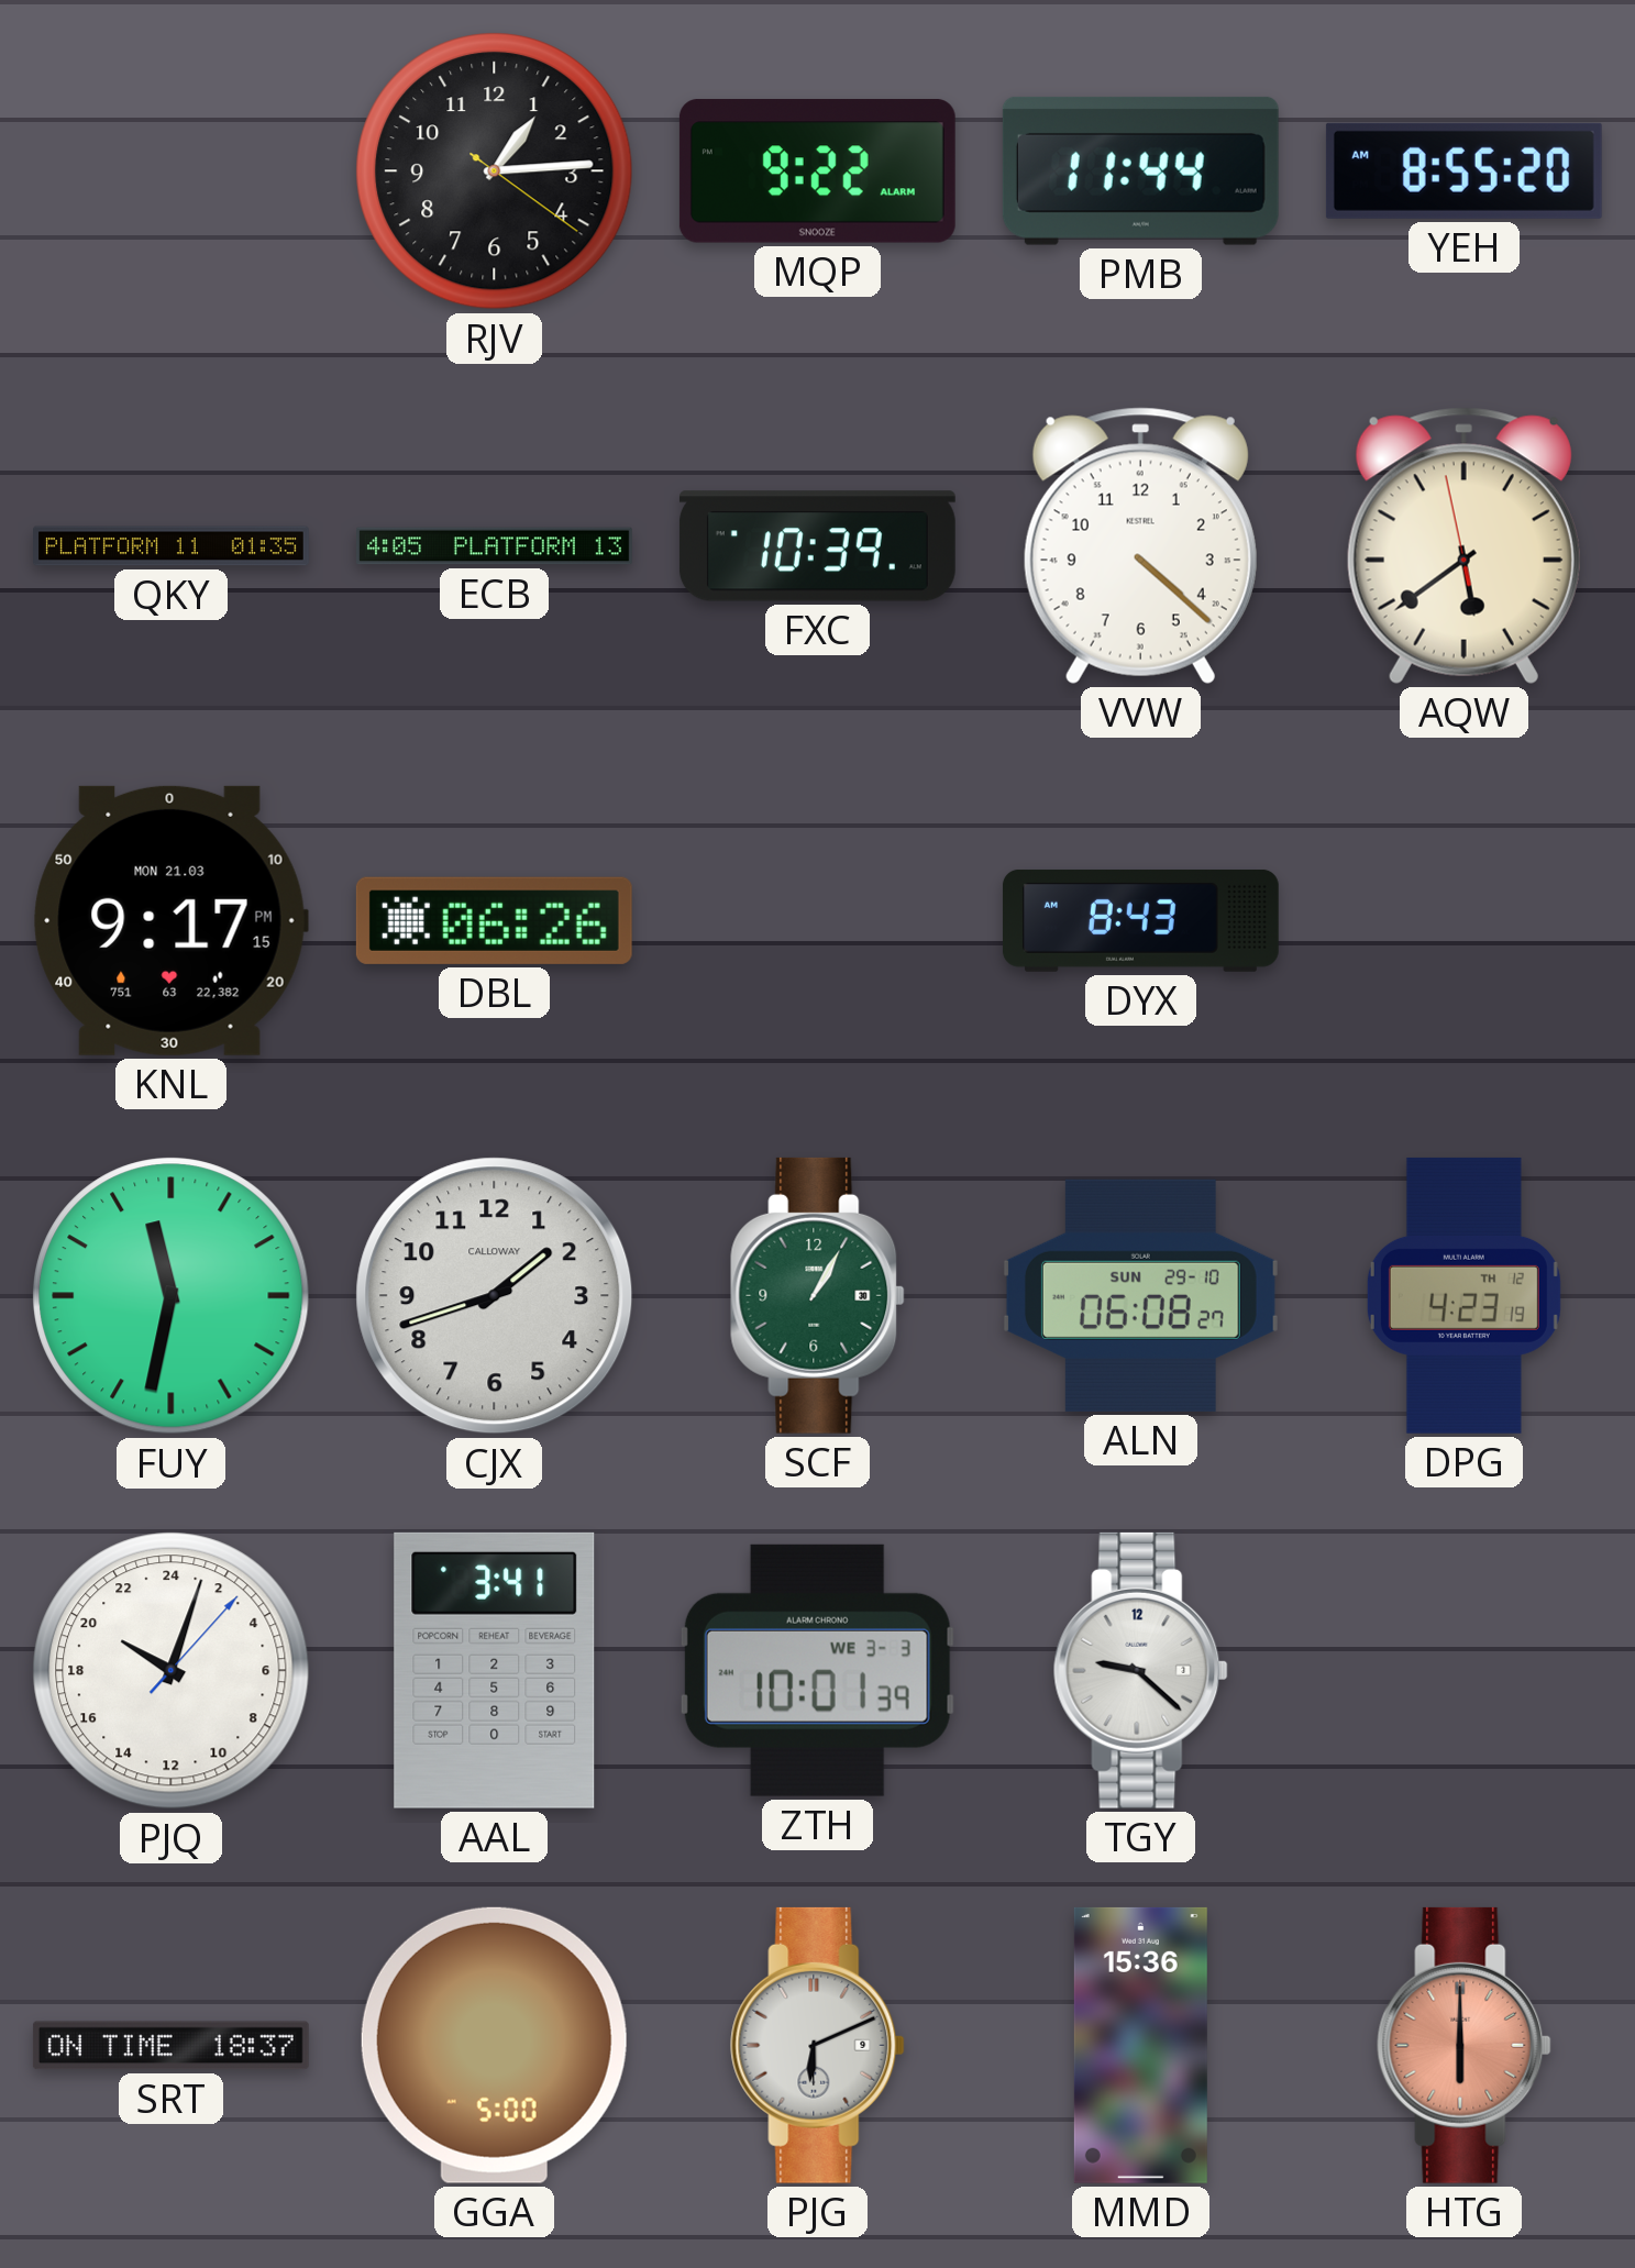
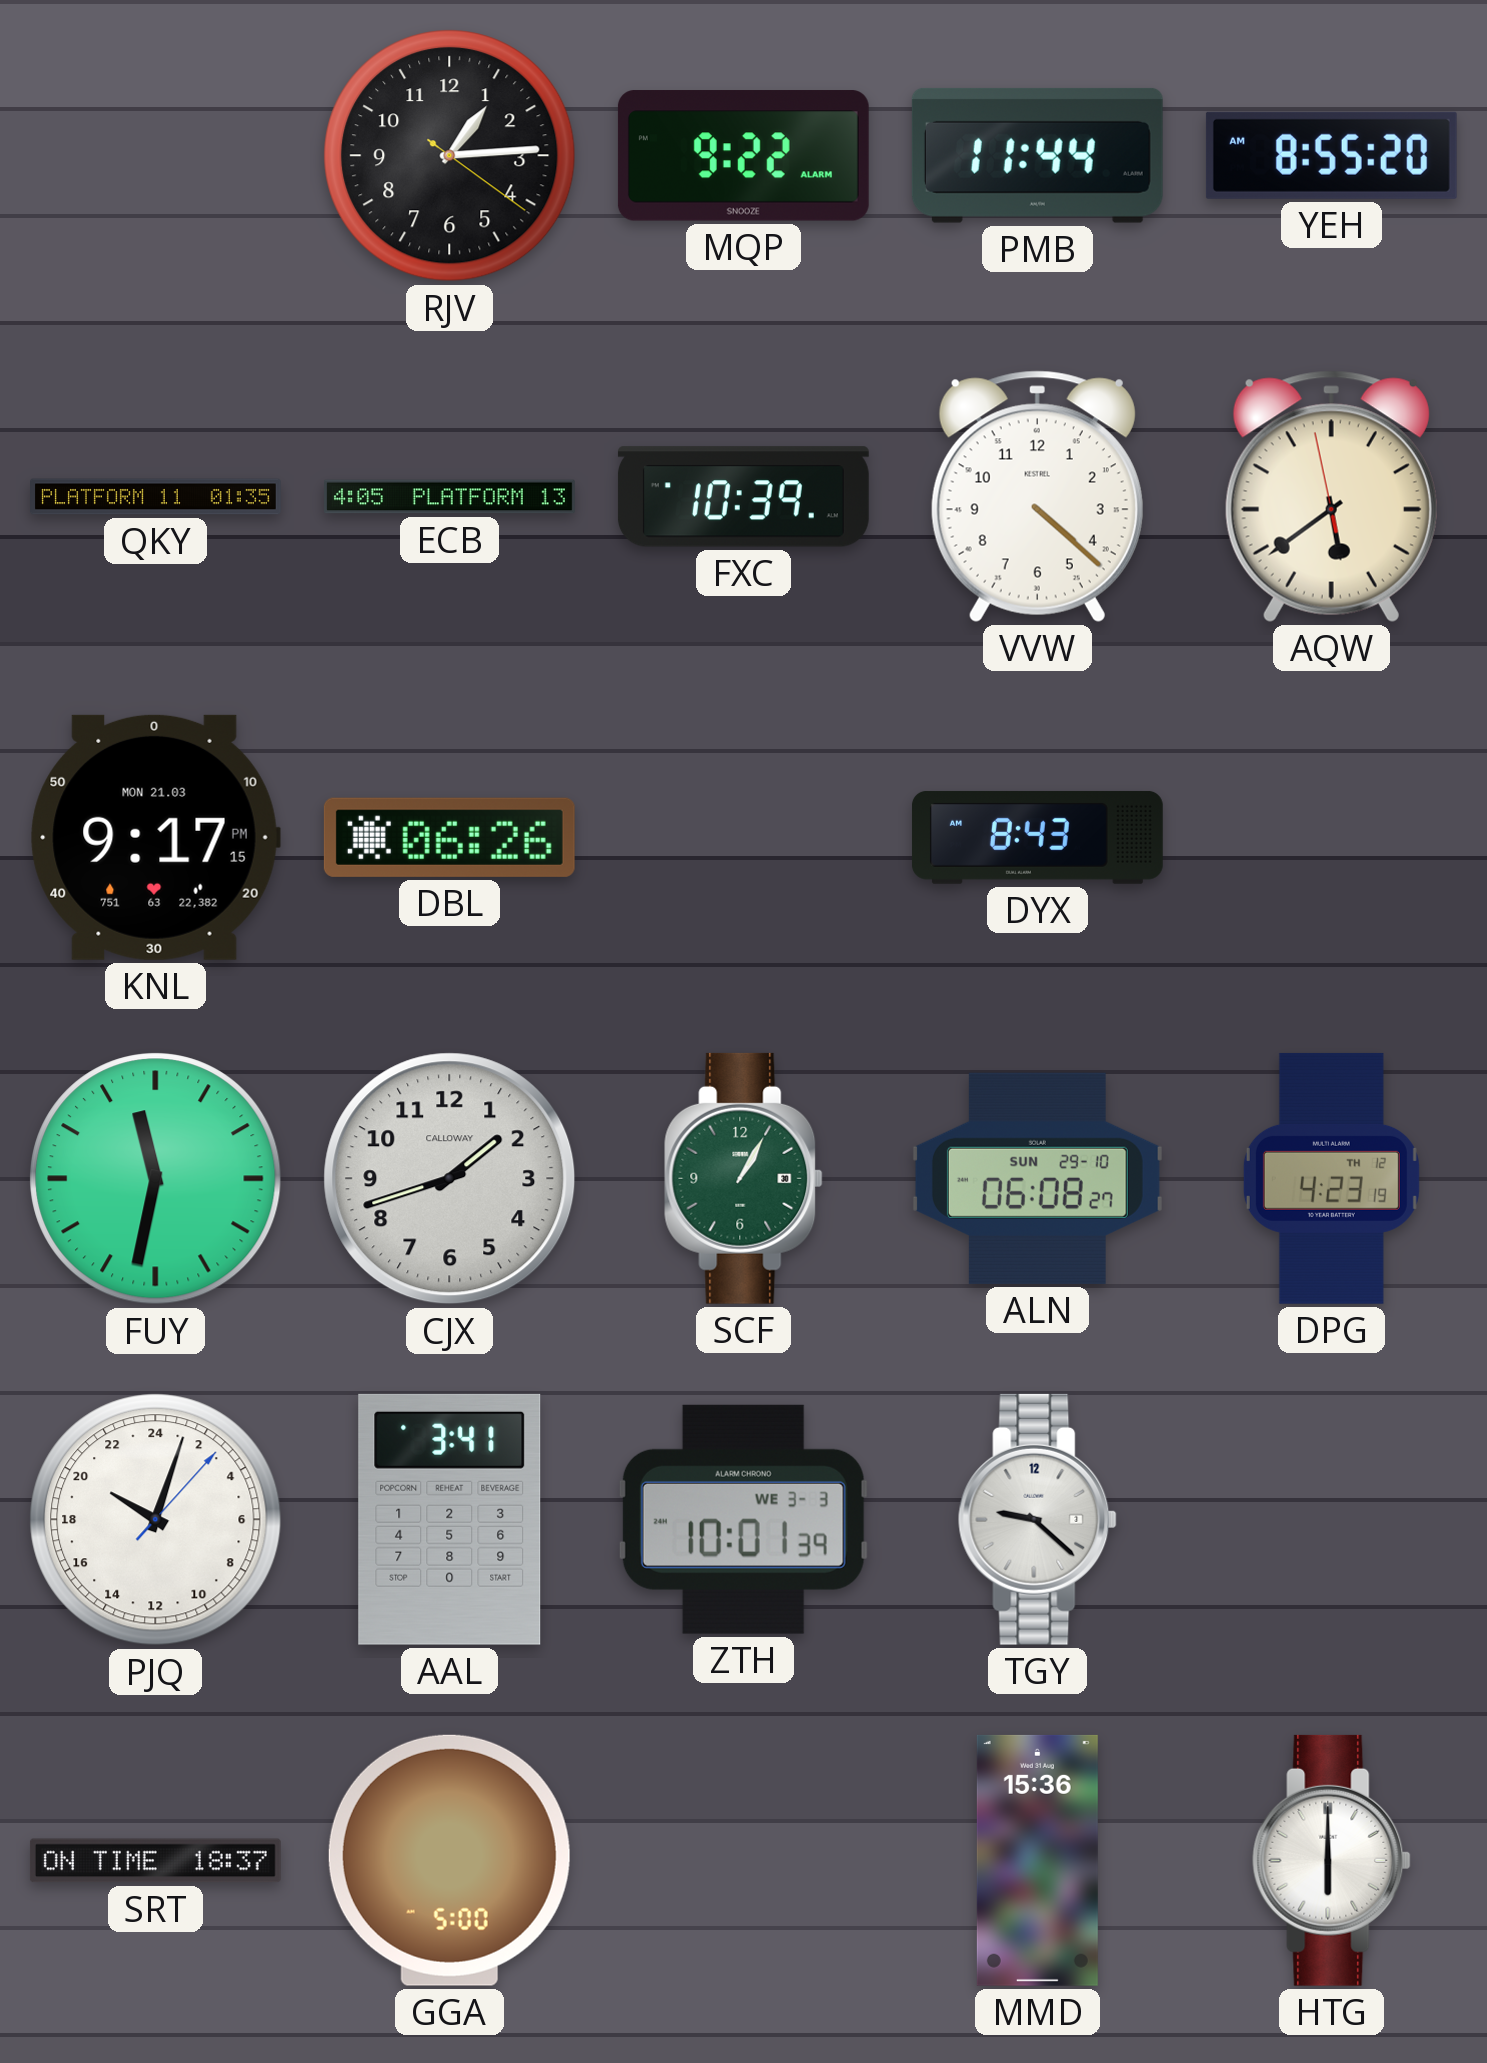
PJG: 6:11 -> none (818, 2045)
HTG dial: salmon -> white (1332, 1860)
